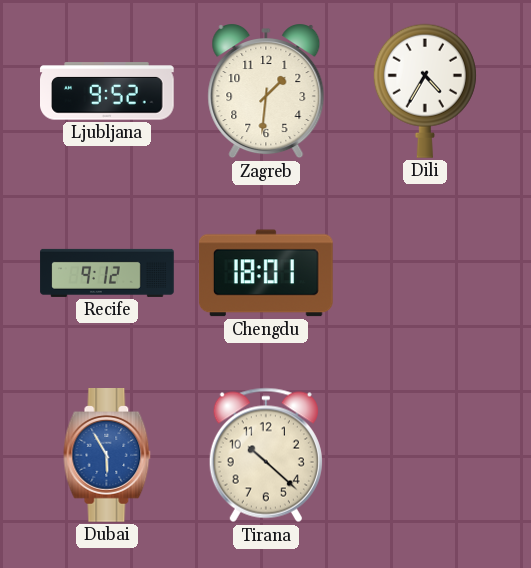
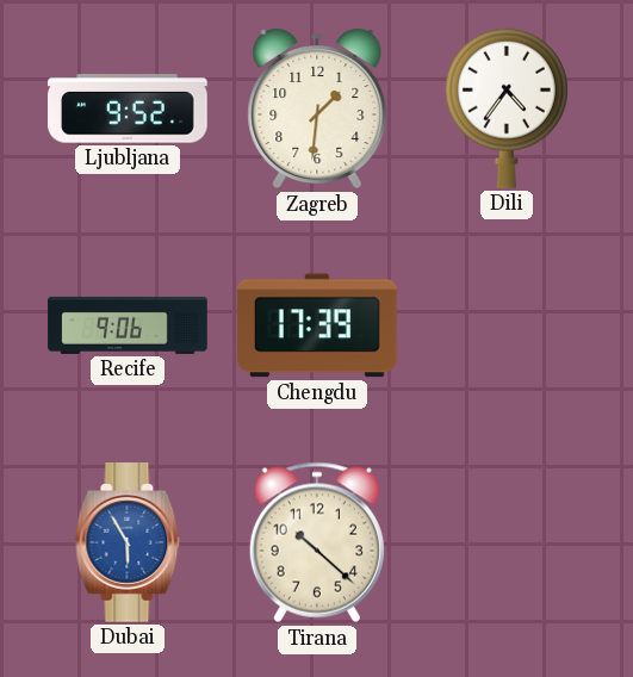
Dili: 4:35 -> 4:36 (507, 108)
Recife: 9:12 -> 9:06 (128, 325)
Chengdu: 18:01 -> 17:39 (317, 325)
